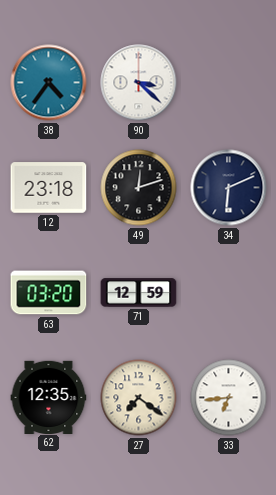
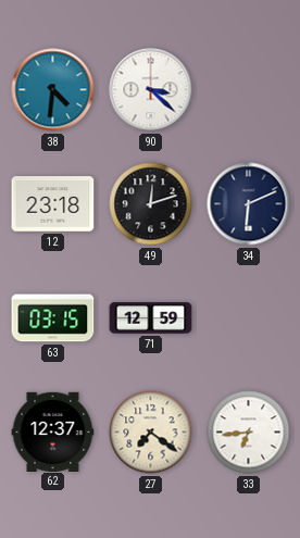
38: 4:36 -> 4:31 (53, 90)
63: 03:20 -> 03:15 (53, 318)
62: 12:35 -> 12:37 (53, 431)
